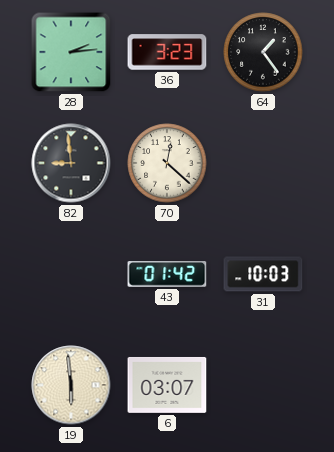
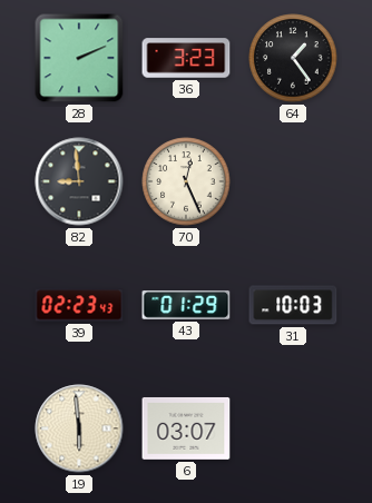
28: 2:14 -> 2:11 (79, 58)
70: 12:22 -> 12:26 (186, 181)
39: none -> 02:23 (79, 305)
43: 01:42 -> 01:29 (186, 306)
